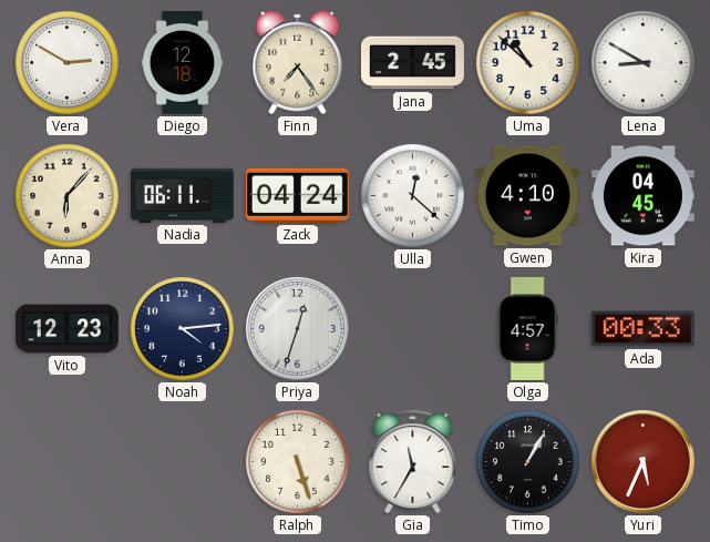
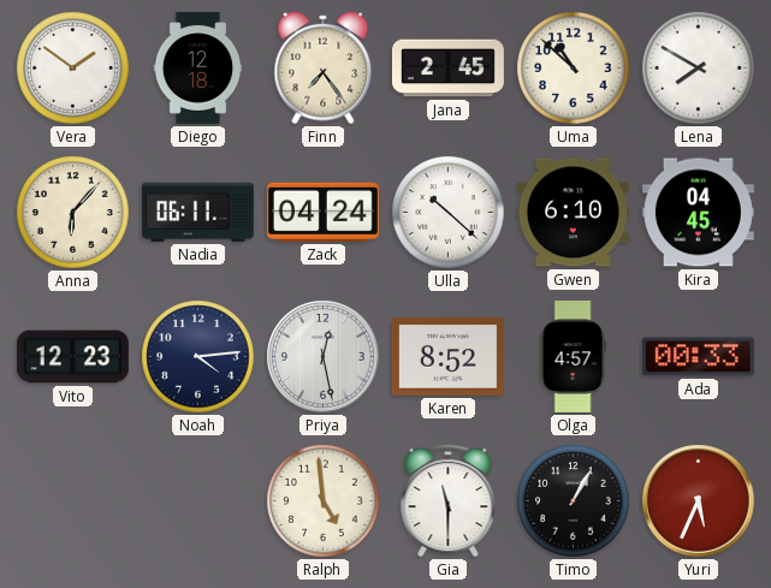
Vera: 2:50 -> 1:51 (73, 69)
Lena: 8:50 -> 7:50 (699, 69)
Ulla: 12:22 -> 10:22 (449, 213)
Gwen: 4:10 -> 6:10 (573, 213)
Priya: 12:33 -> 12:28 (324, 357)
Karen: none -> 8:52 (447, 357)
Ralph: 5:27 -> 4:59 (324, 501)
Gia: 11:35 -> 11:30 (449, 500)
